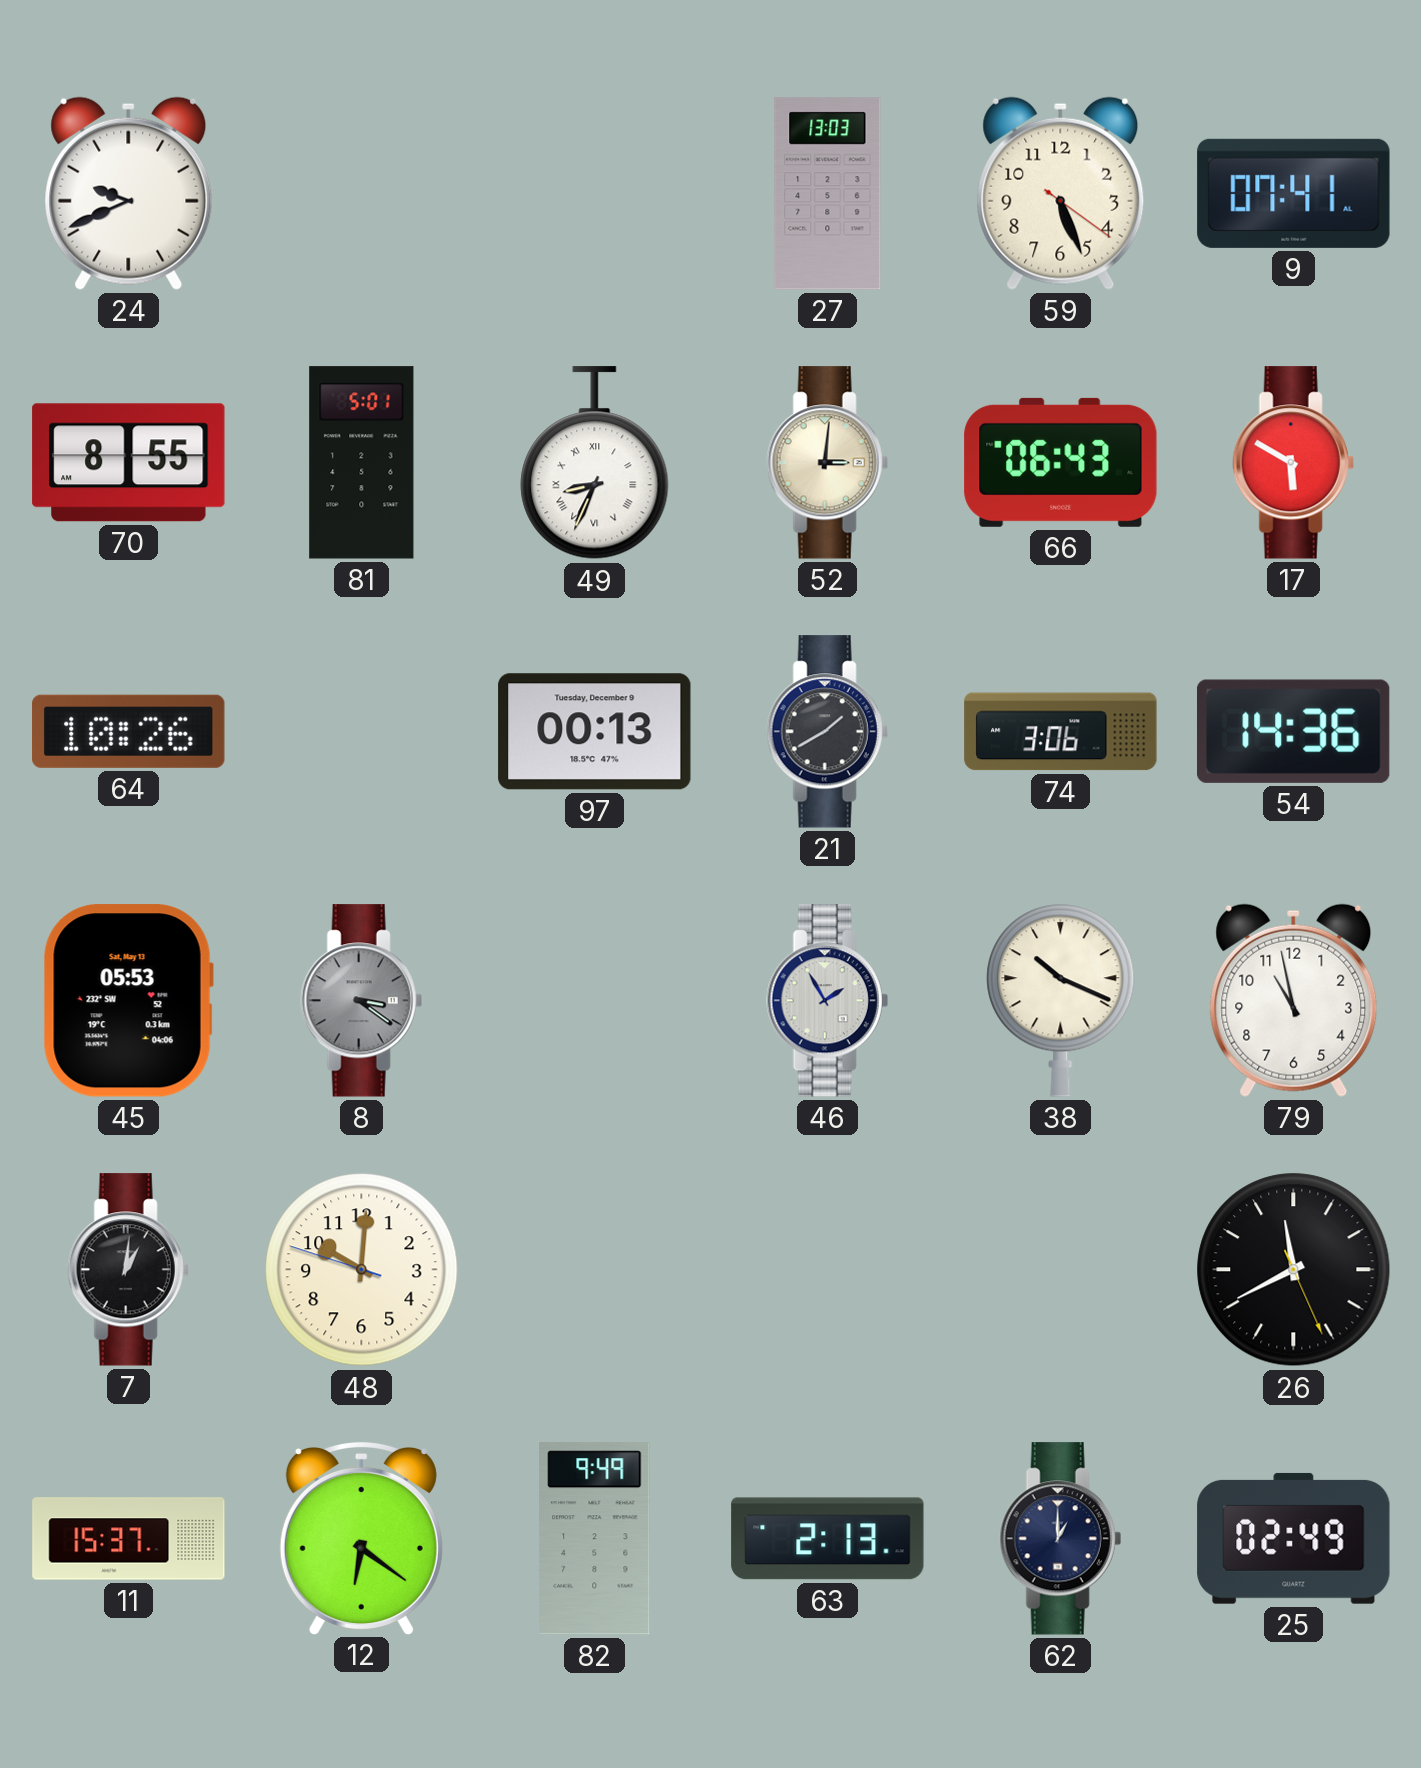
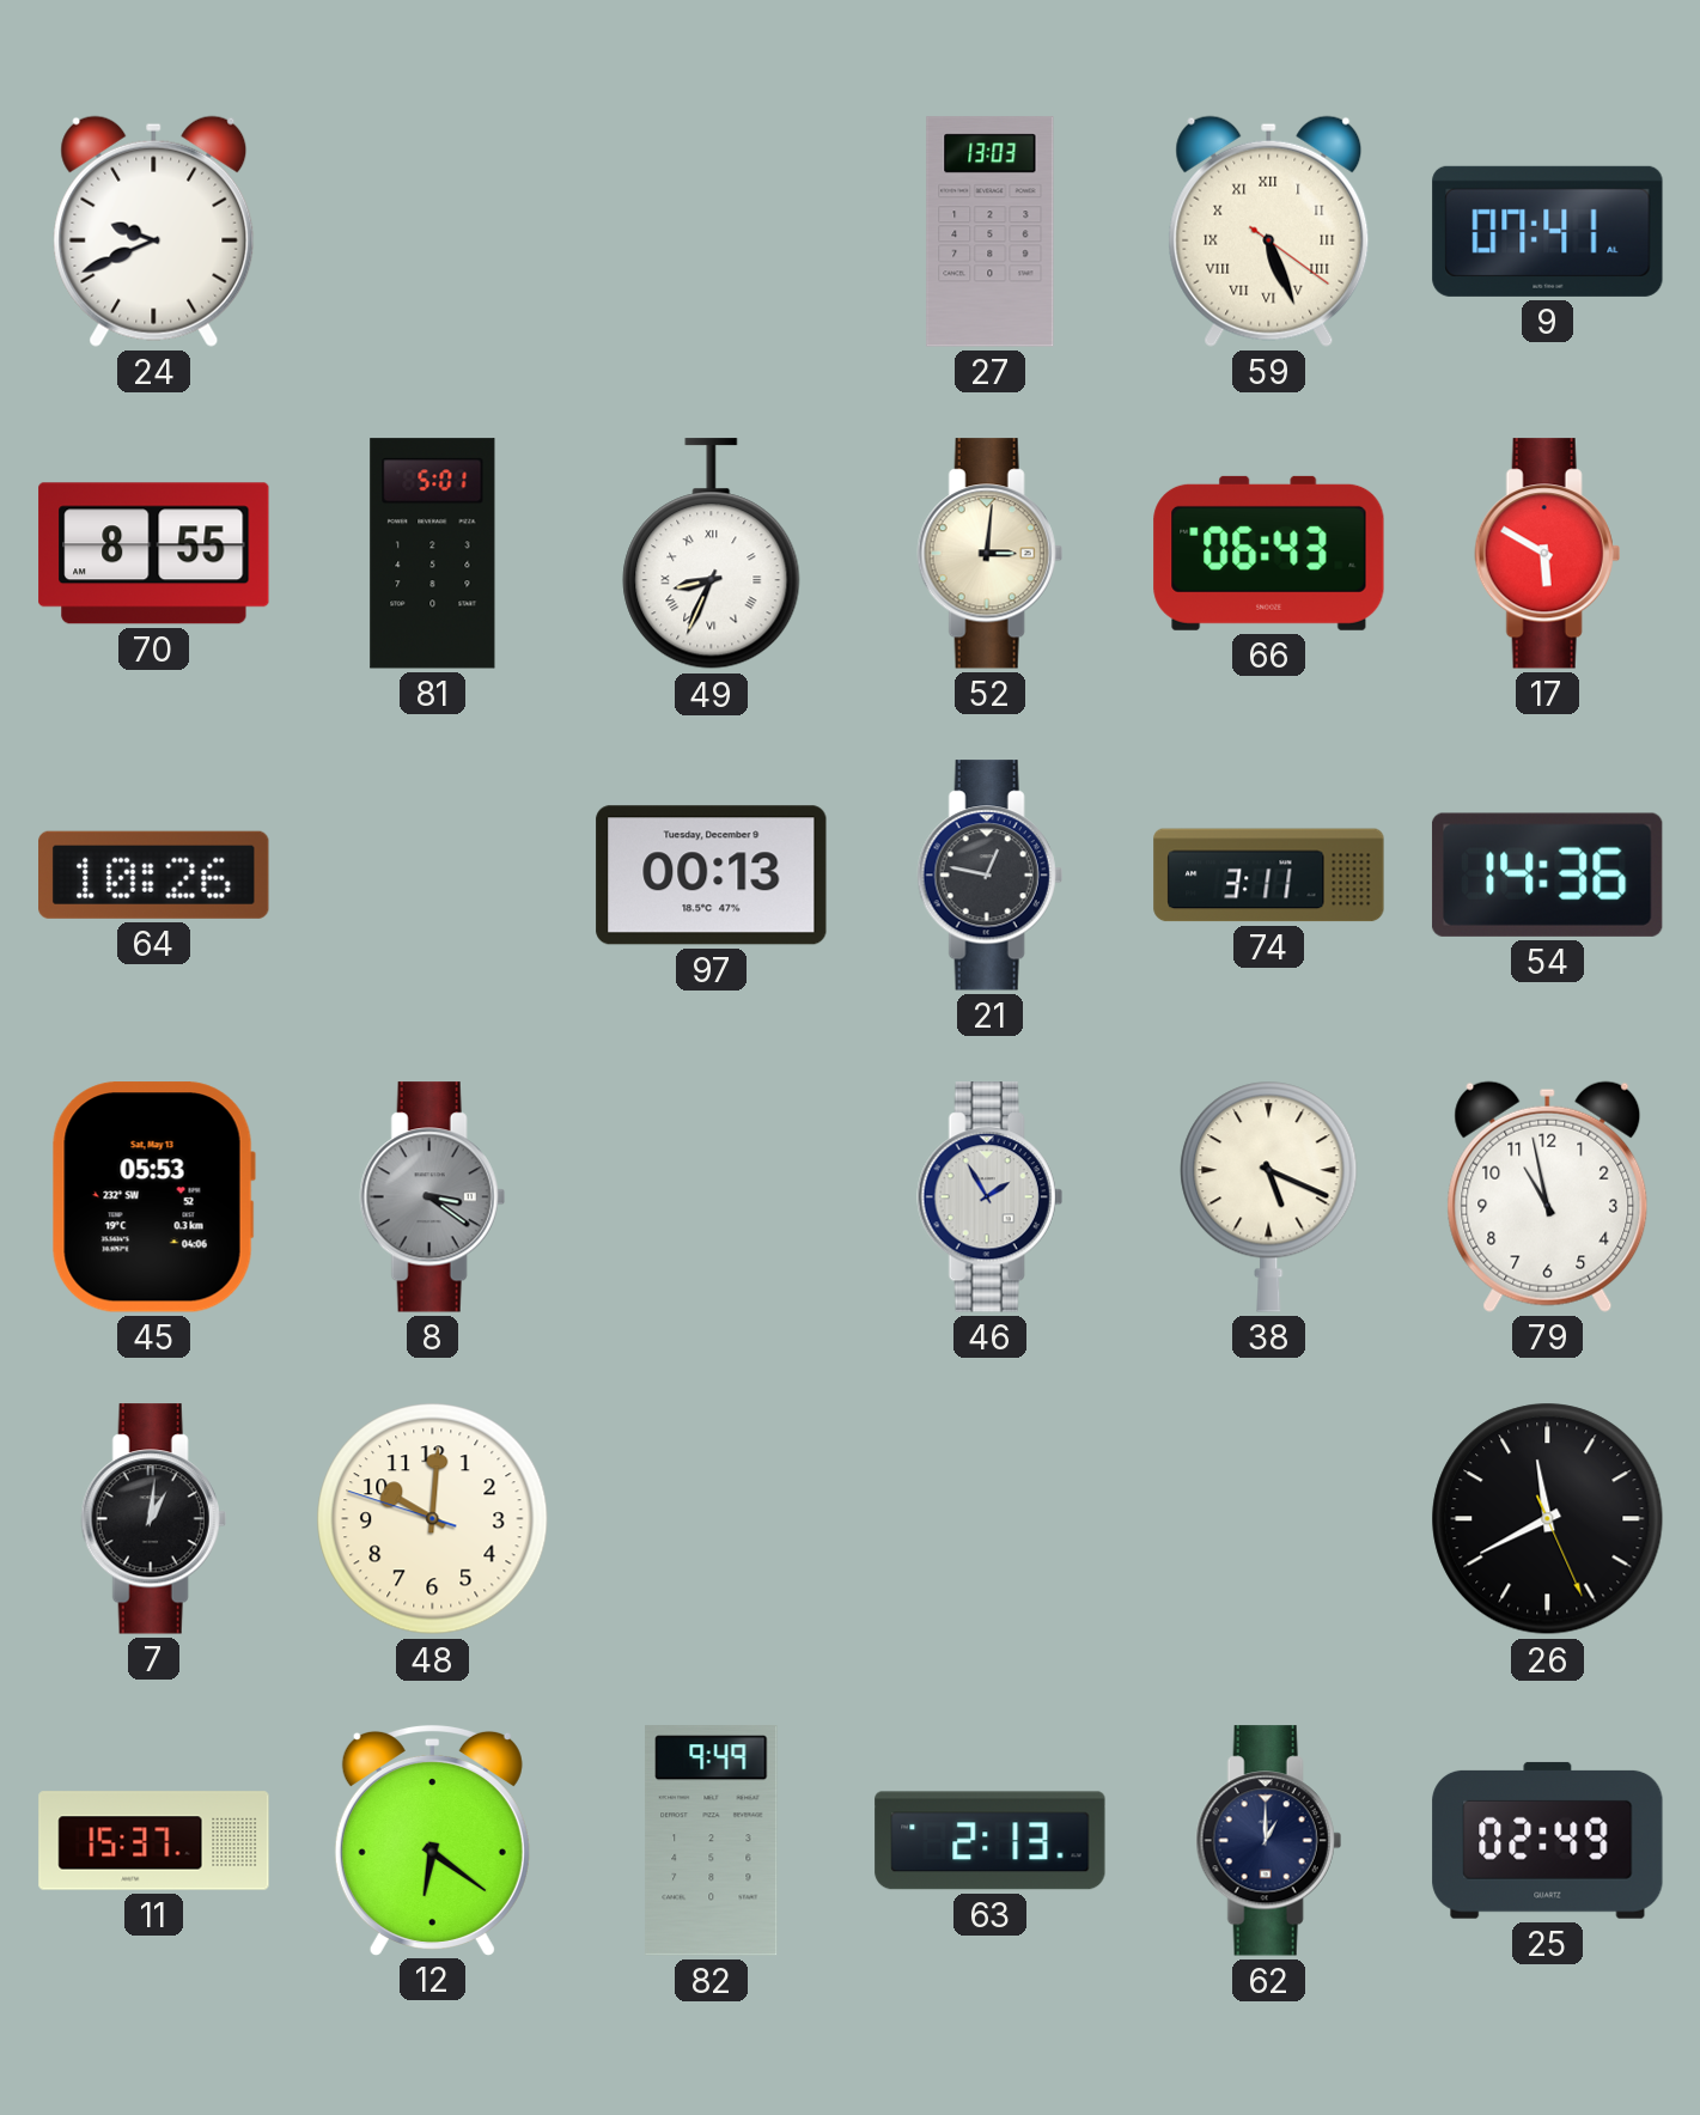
59 numerals: Arabic -> Roman (1269, 231)
21: 1:40 -> 12:47 (989, 876)
74: 3:06 -> 3:11 (1269, 876)
38: 10:19 -> 5:19 (1269, 1196)
